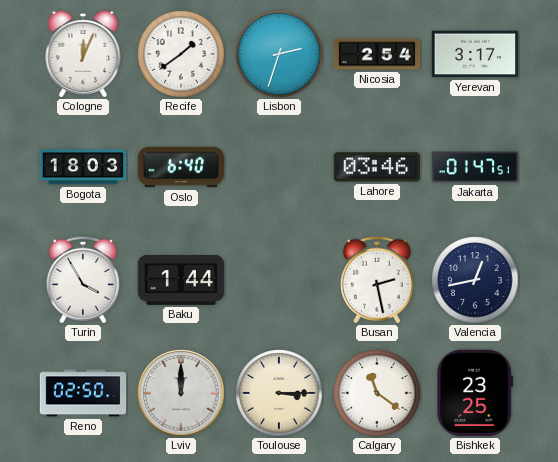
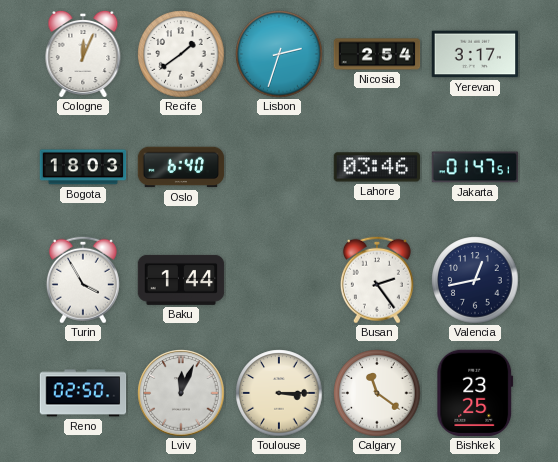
Busan: 2:28 -> 2:24 (377, 280)
Lviv: 12:00 -> 12:04 (181, 393)
